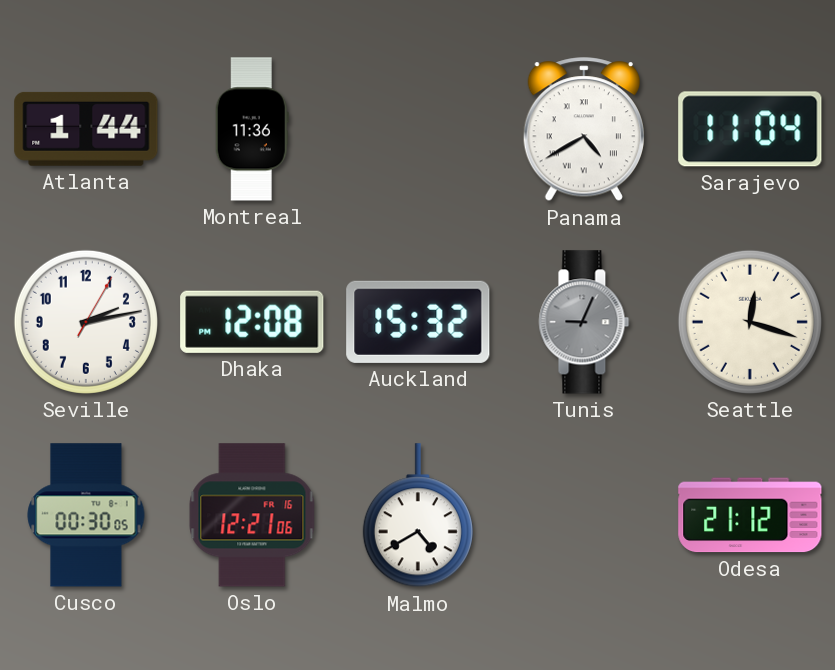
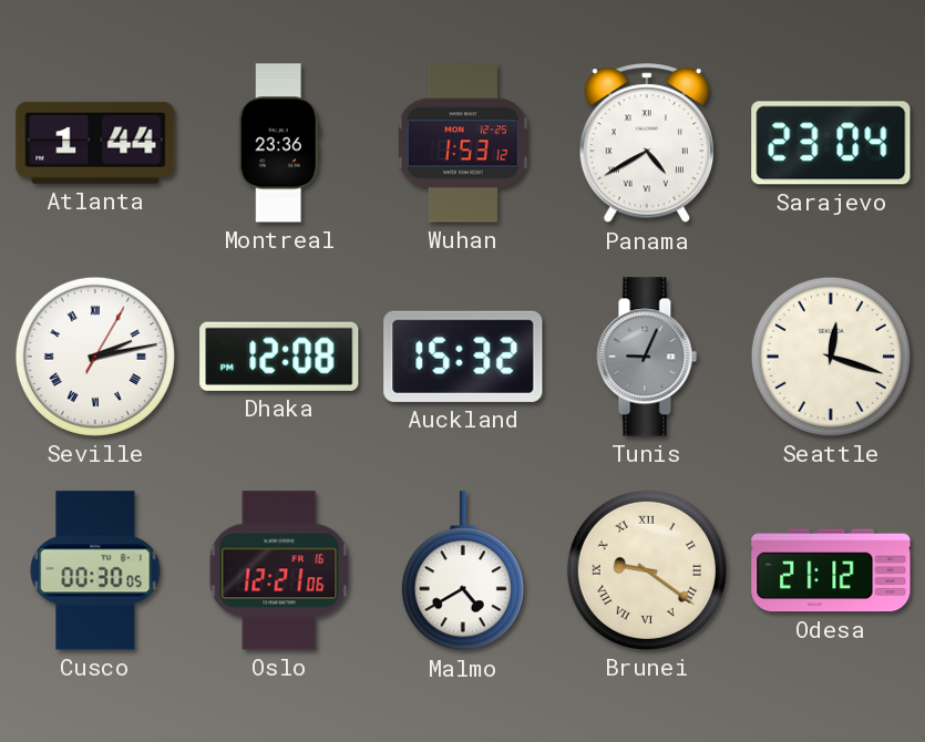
Montreal: 11:36 -> 23:36 (279, 143)
Wuhan: none -> 1:53 (463, 143)
Sarajevo: 11:04 -> 23:04 (831, 143)
Seville numerals: Arabic -> Roman (95, 357)
Brunei: none -> 9:21 (647, 570)
